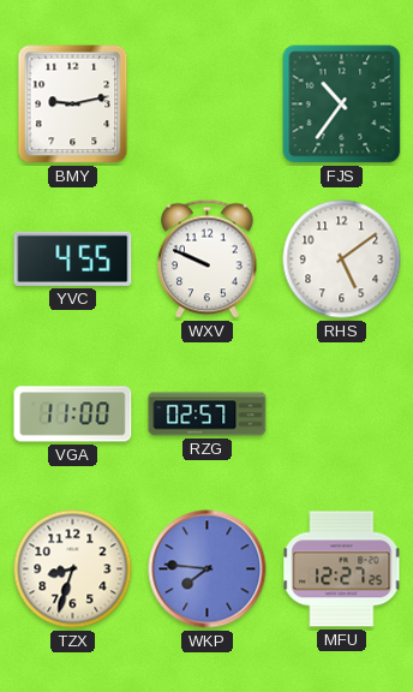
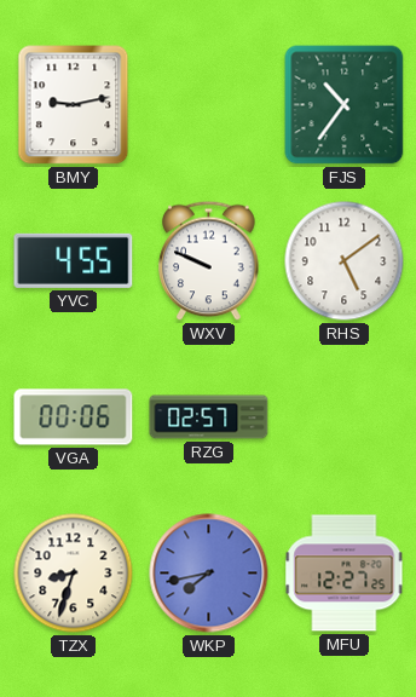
VGA: 11:00 -> 00:06 (74, 417)
WKP: 7:46 -> 7:43 (209, 574)
